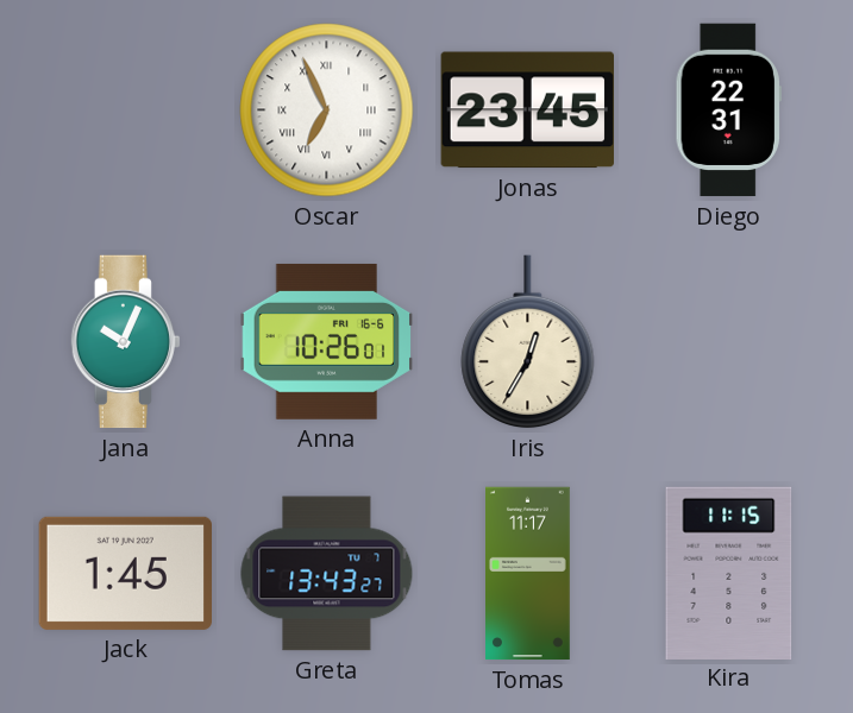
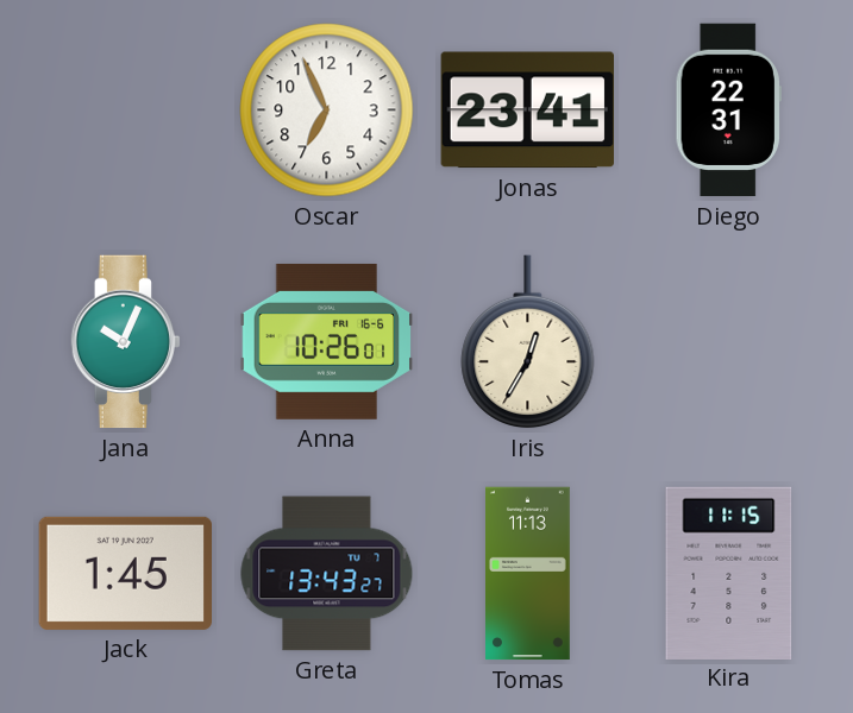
Oscar numerals: Roman -> Arabic (327, 111)
Jonas: 23:45 -> 23:41 (527, 111)
Tomas: 11:17 -> 11:13 (528, 574)
